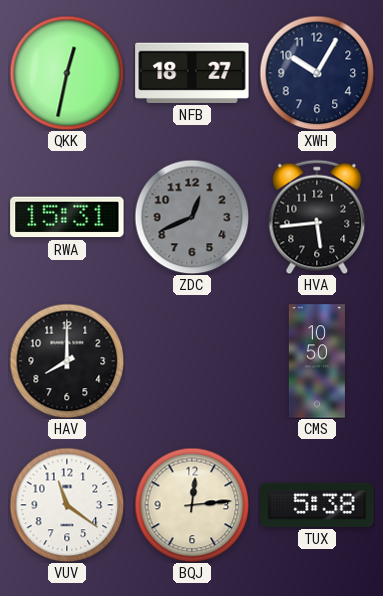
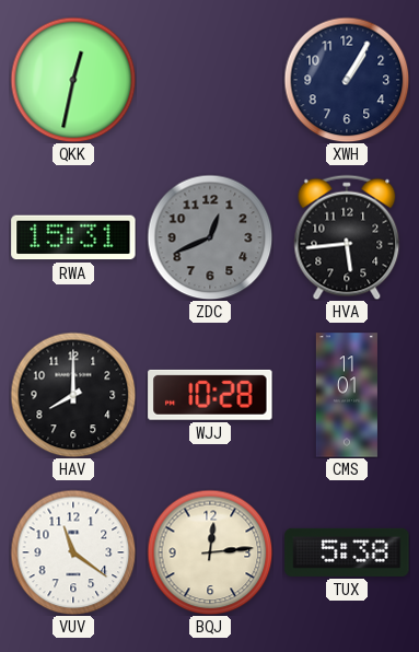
NFB: 18:27 -> none (192, 73)
XWH: 10:05 -> 1:05 (347, 80)
WJJ: none -> 10:28 (210, 395)
CMS: 10:50 -> 11:01 (347, 395)
